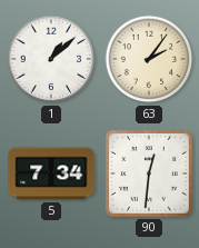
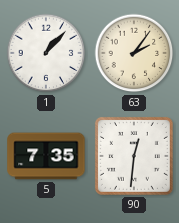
1: 1:08 -> 1:07 (46, 53)
5: 7:34 -> 7:35 (46, 156)
